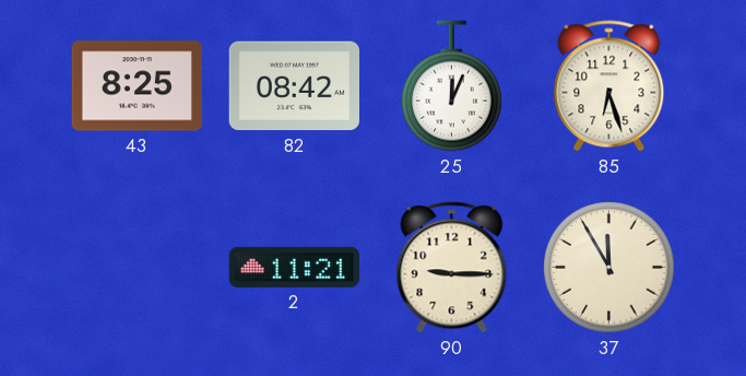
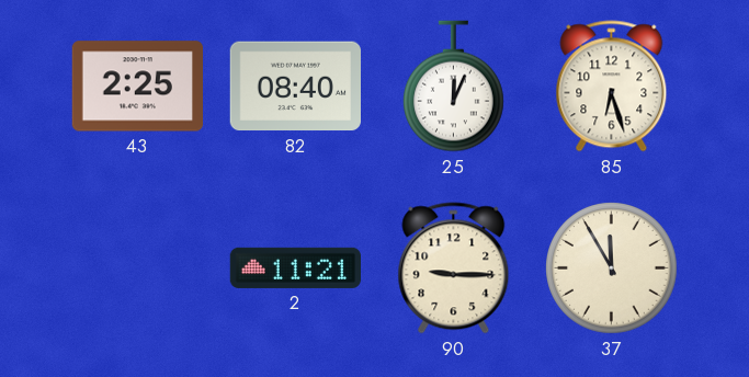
43: 8:25 -> 2:25 (137, 87)
82: 08:42 -> 08:40 (295, 87)
